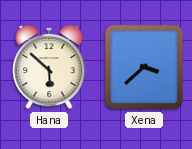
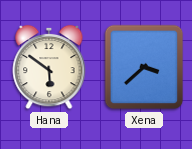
Hana: 5:52 -> 5:51 (49, 67)
